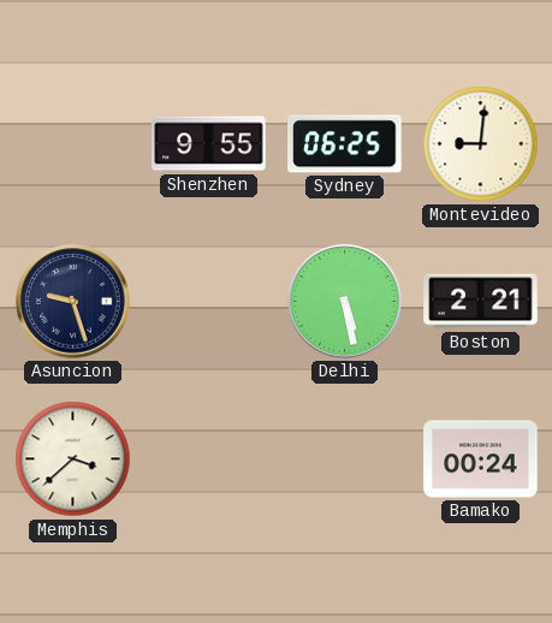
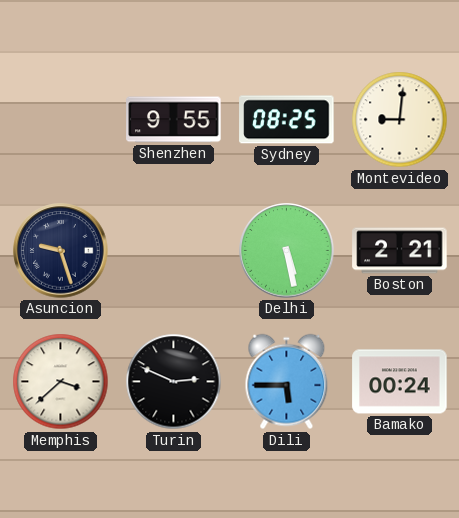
Sydney: 06:25 -> 08:25 (287, 120)
Turin: none -> 2:49 (174, 382)
Dili: none -> 5:45 (287, 382)
